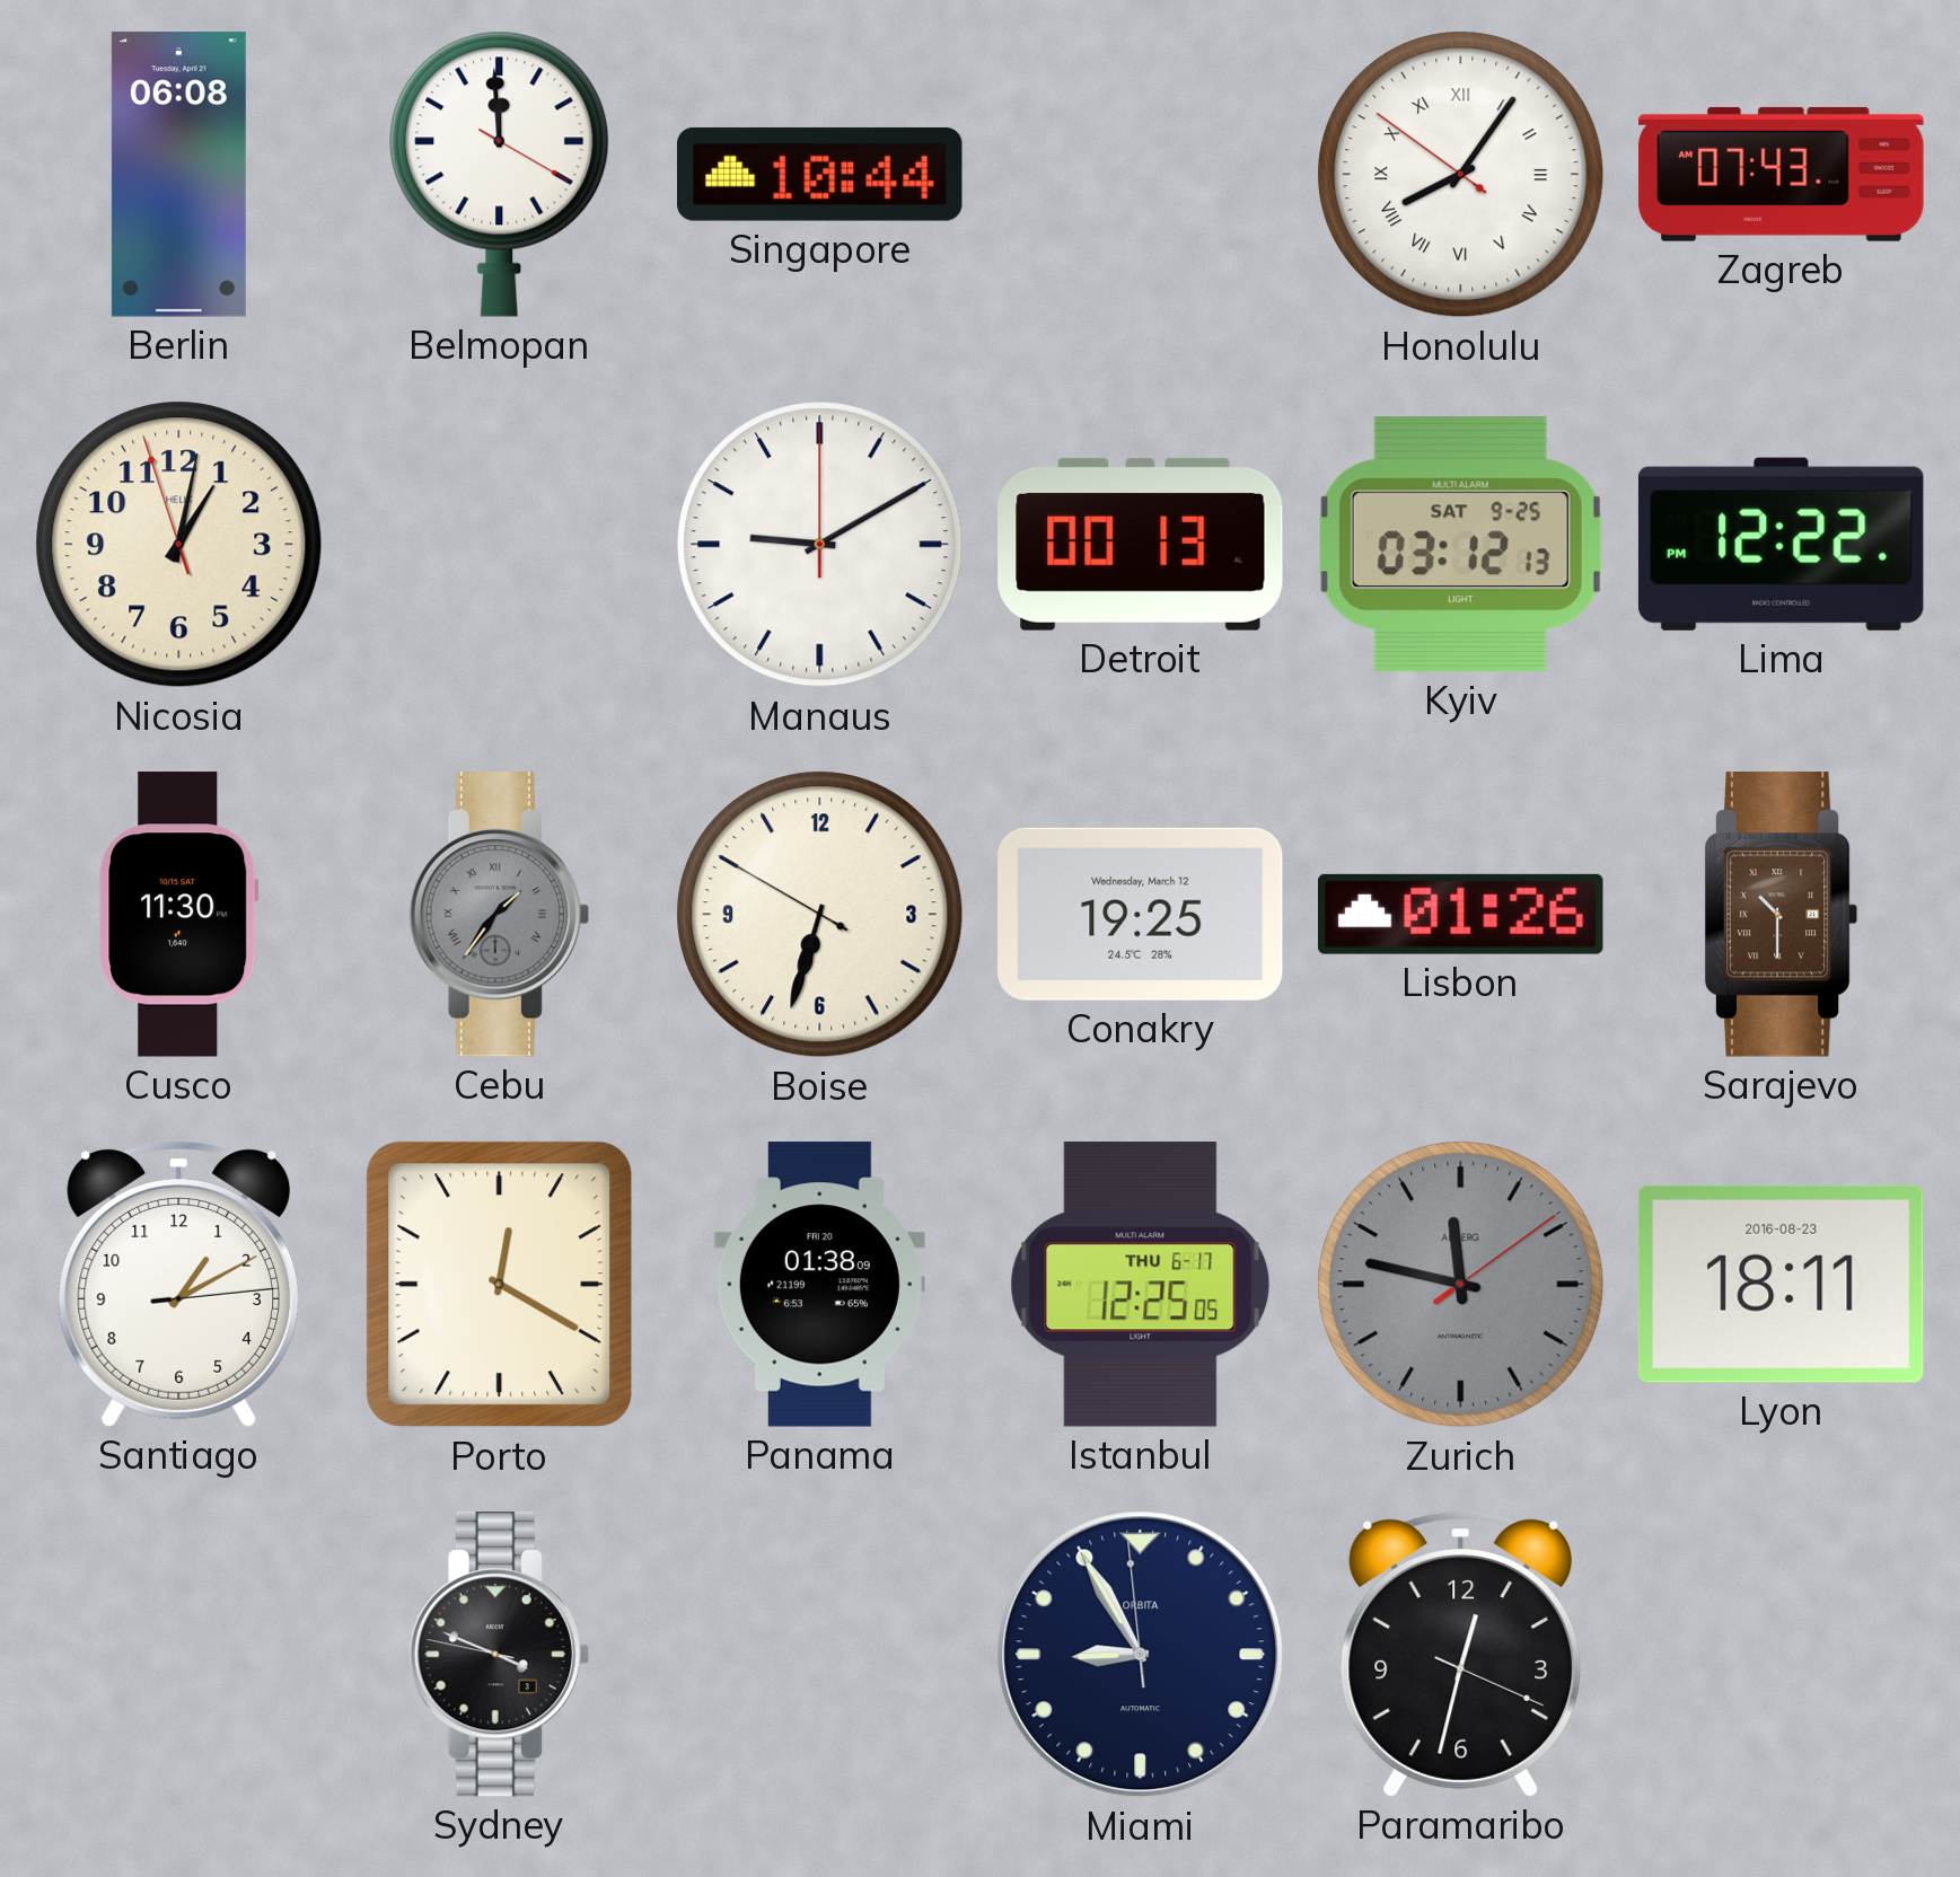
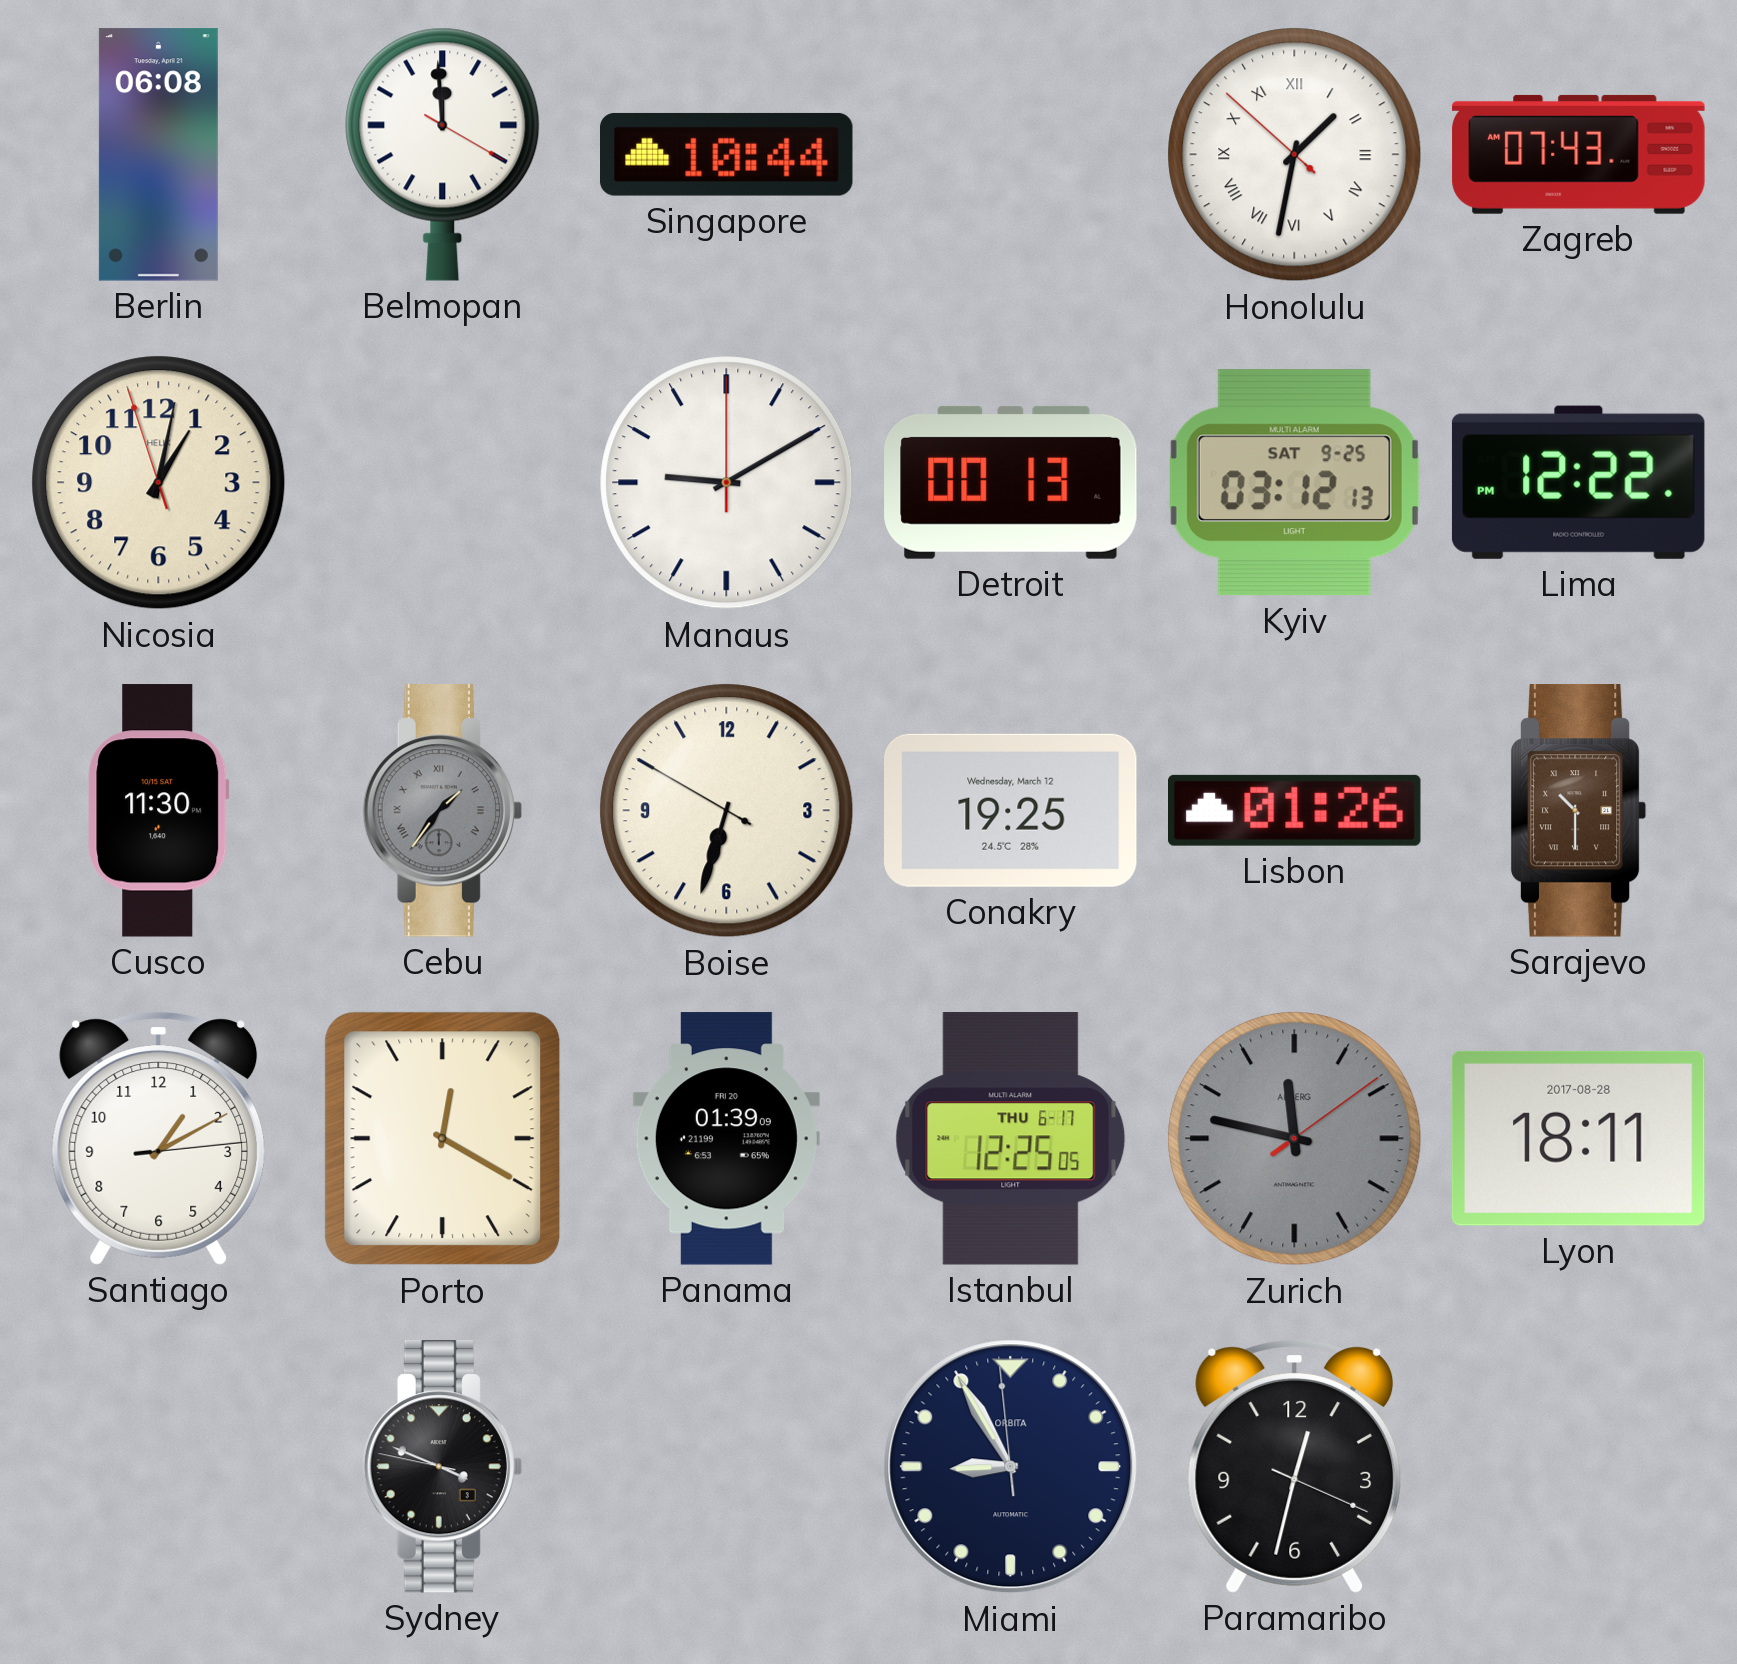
Honolulu: 8:05 -> 1:31 (1295, 155)
Panama: 01:38 -> 01:39 (726, 1139)
Lyon date: 2016-08-23 -> 2017-08-28 (1578, 1138)
